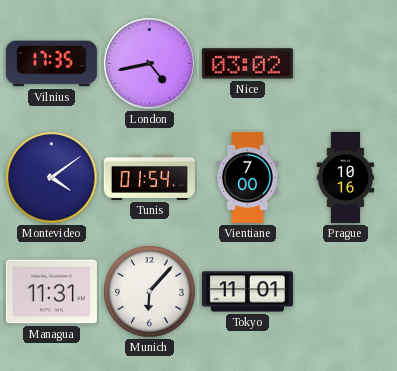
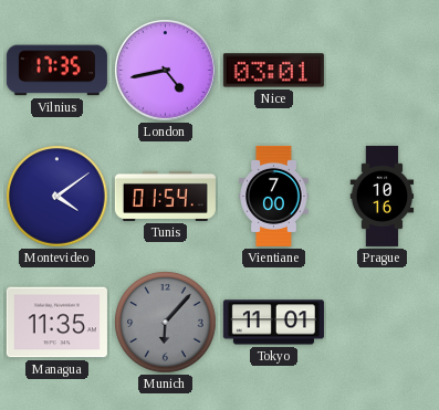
Nice: 03:02 -> 03:01 (273, 71)
Managua: 11:31 -> 11:35 (56, 323)
Munich dial: white -> grey (166, 323)
